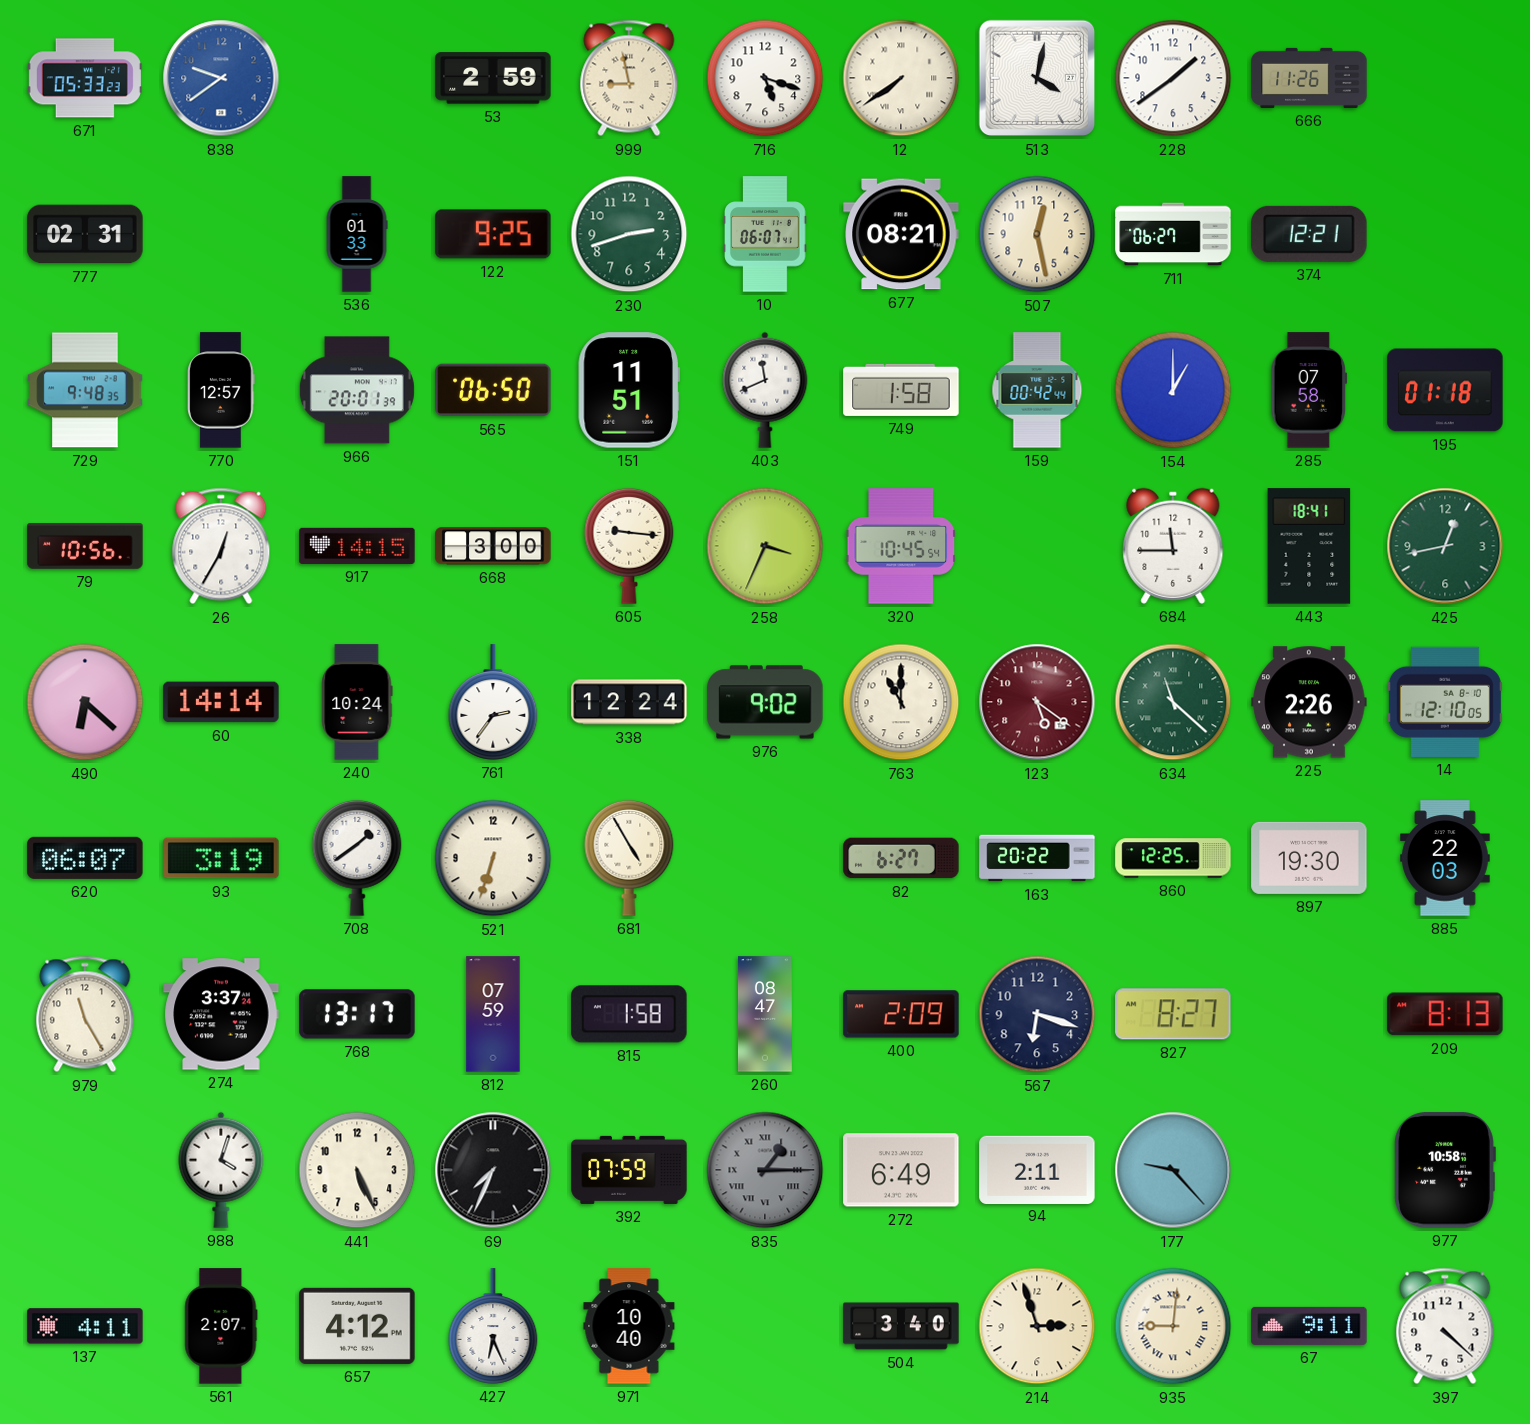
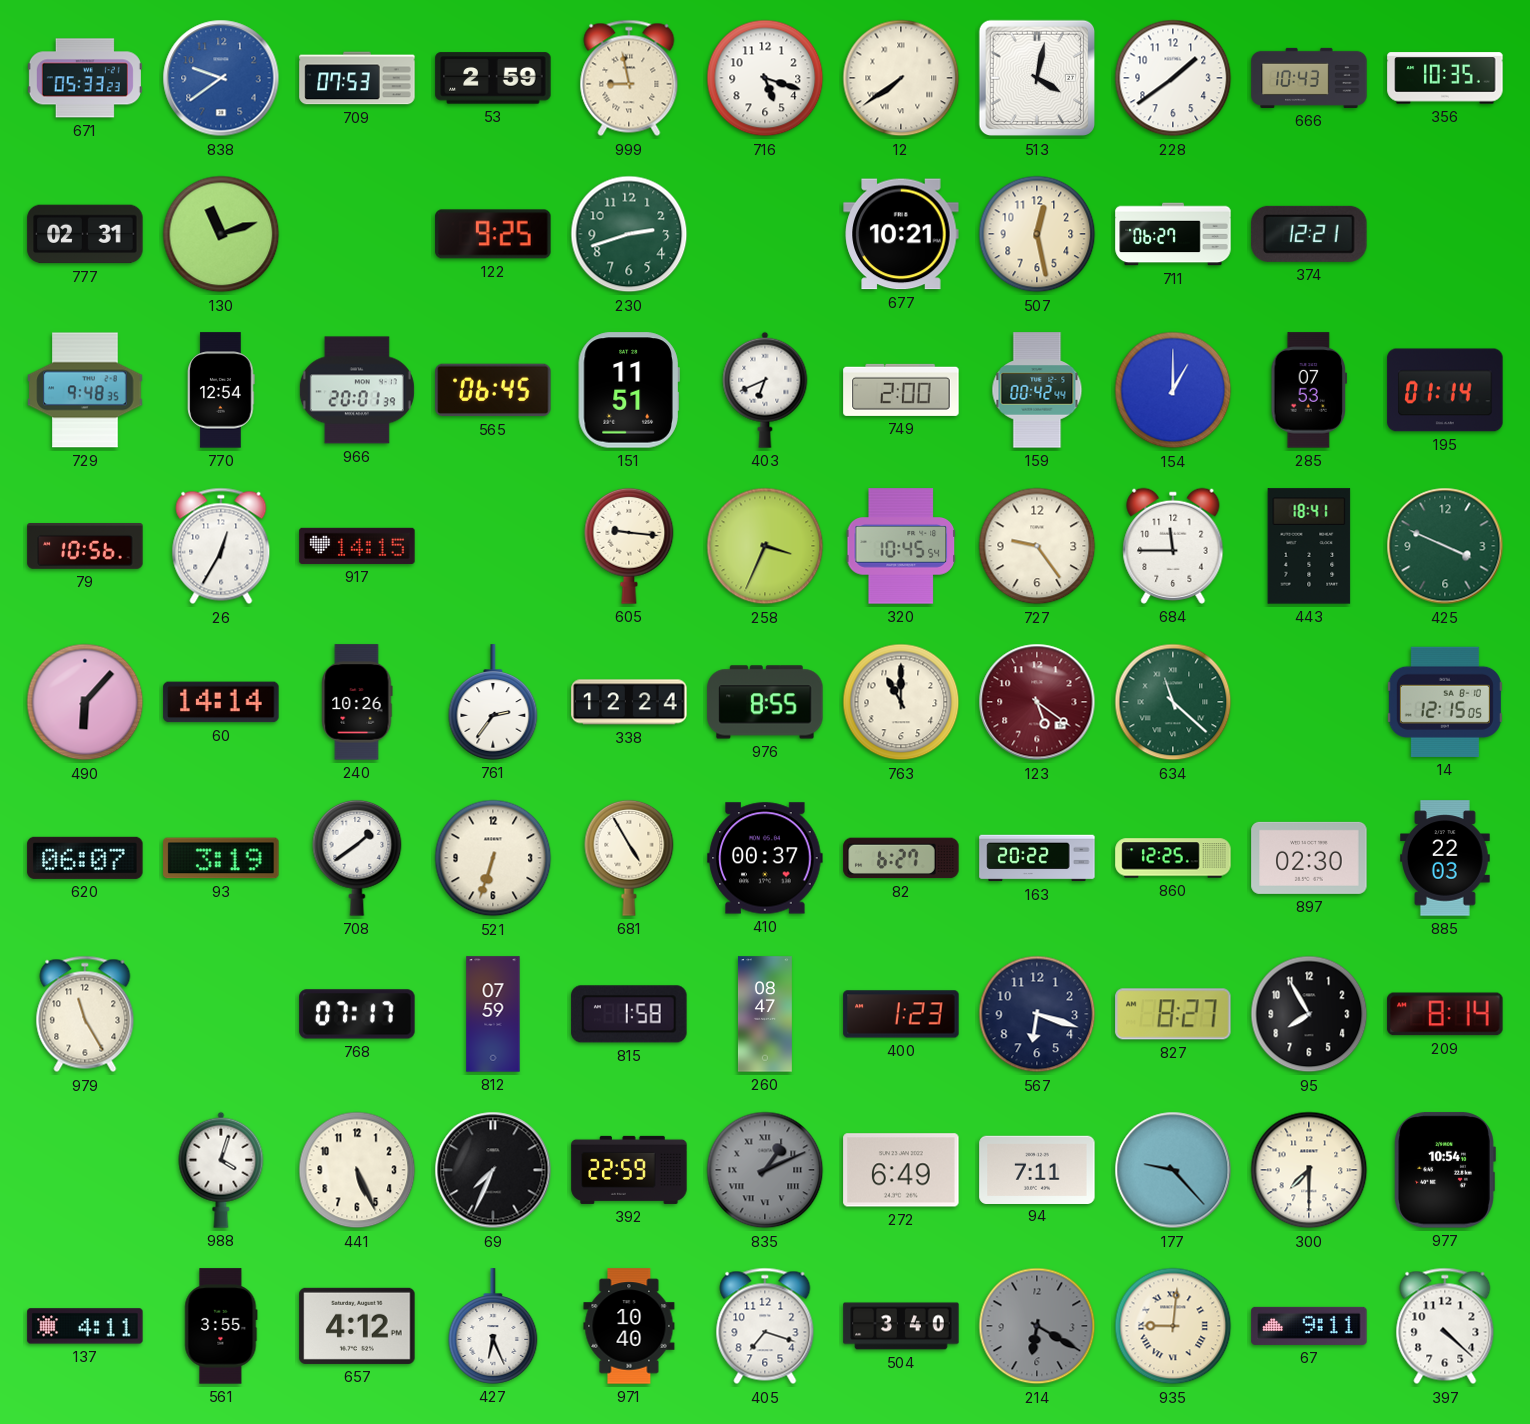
709: none -> 07:53 (357, 78)
666: 11:26 -> 10:43 (1309, 78)
356: none -> 10:35 (1445, 78)
130: none -> 11:12 (221, 234)
536: 01:33 -> none (357, 234)
10: 06:07 -> none (765, 234)
677: 08:21 -> 10:21 (901, 234)
770: 12:57 -> 12:54 (221, 390)
565: 06:50 -> 06:45 (493, 390)
403: 11:41 -> 6:41 (765, 390)
749: 1:58 -> 2:00 (901, 390)
285: 07:58 -> 07:53 (1309, 390)
195: 01:18 -> 01:14 (1445, 390)
668: 3:00 -> none (493, 546)
727: none -> 9:24 (1037, 546)
425: 12:43 -> 3:49 (1445, 546)
490: 6:22 -> 6:07 (85, 702)
240: 10:24 -> 10:26 (357, 702)
976: 9:02 -> 8:55 (765, 702)
225: 2:26 -> none (1309, 702)
14: 12:10 -> 12:15 (1445, 702)
410: none -> 00:37 (765, 858)
897: 19:30 -> 02:30 (1309, 858)
274: 3:37 -> none (221, 1014)
768: 13:17 -> 07:17 (357, 1014)
400: 2:09 -> 1:23 (901, 1014)
95: none -> 7:55 (1309, 1014)
209: 8:13 -> 8:14 (1445, 1014)
392: 07:59 -> 22:59 (629, 1170)
835: 1:15 -> 1:11 (765, 1170)
94: 2:11 -> 7:11 (1037, 1169)
300: none -> 7:30 (1309, 1170)
977: 10:58 -> 10:54 (1445, 1170)
561: 2:07 -> 3:55 (221, 1326)
405: none -> 7:18 (765, 1326)
214: 2:57 -> 6:20 (1037, 1326)
214 dial: cream -> grey (1037, 1326)
